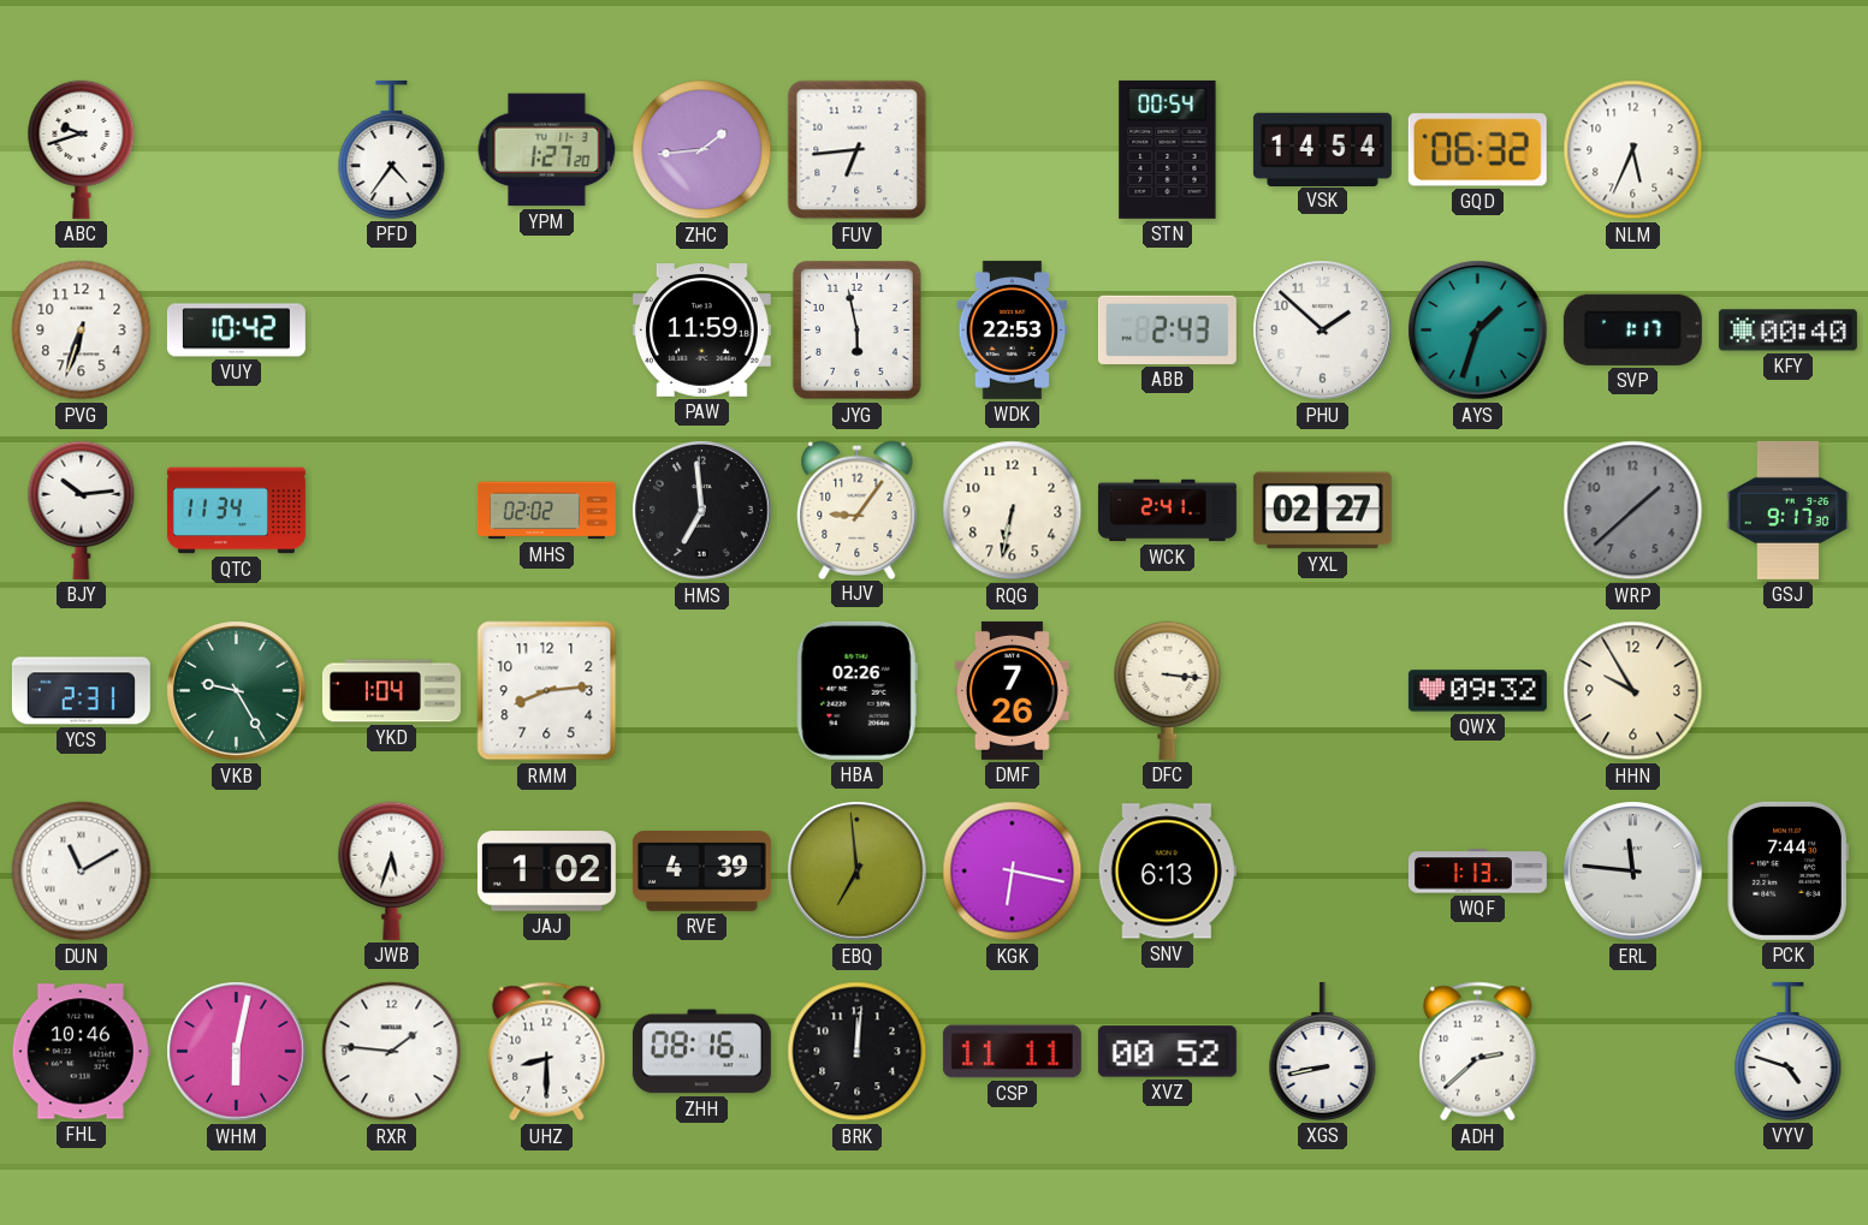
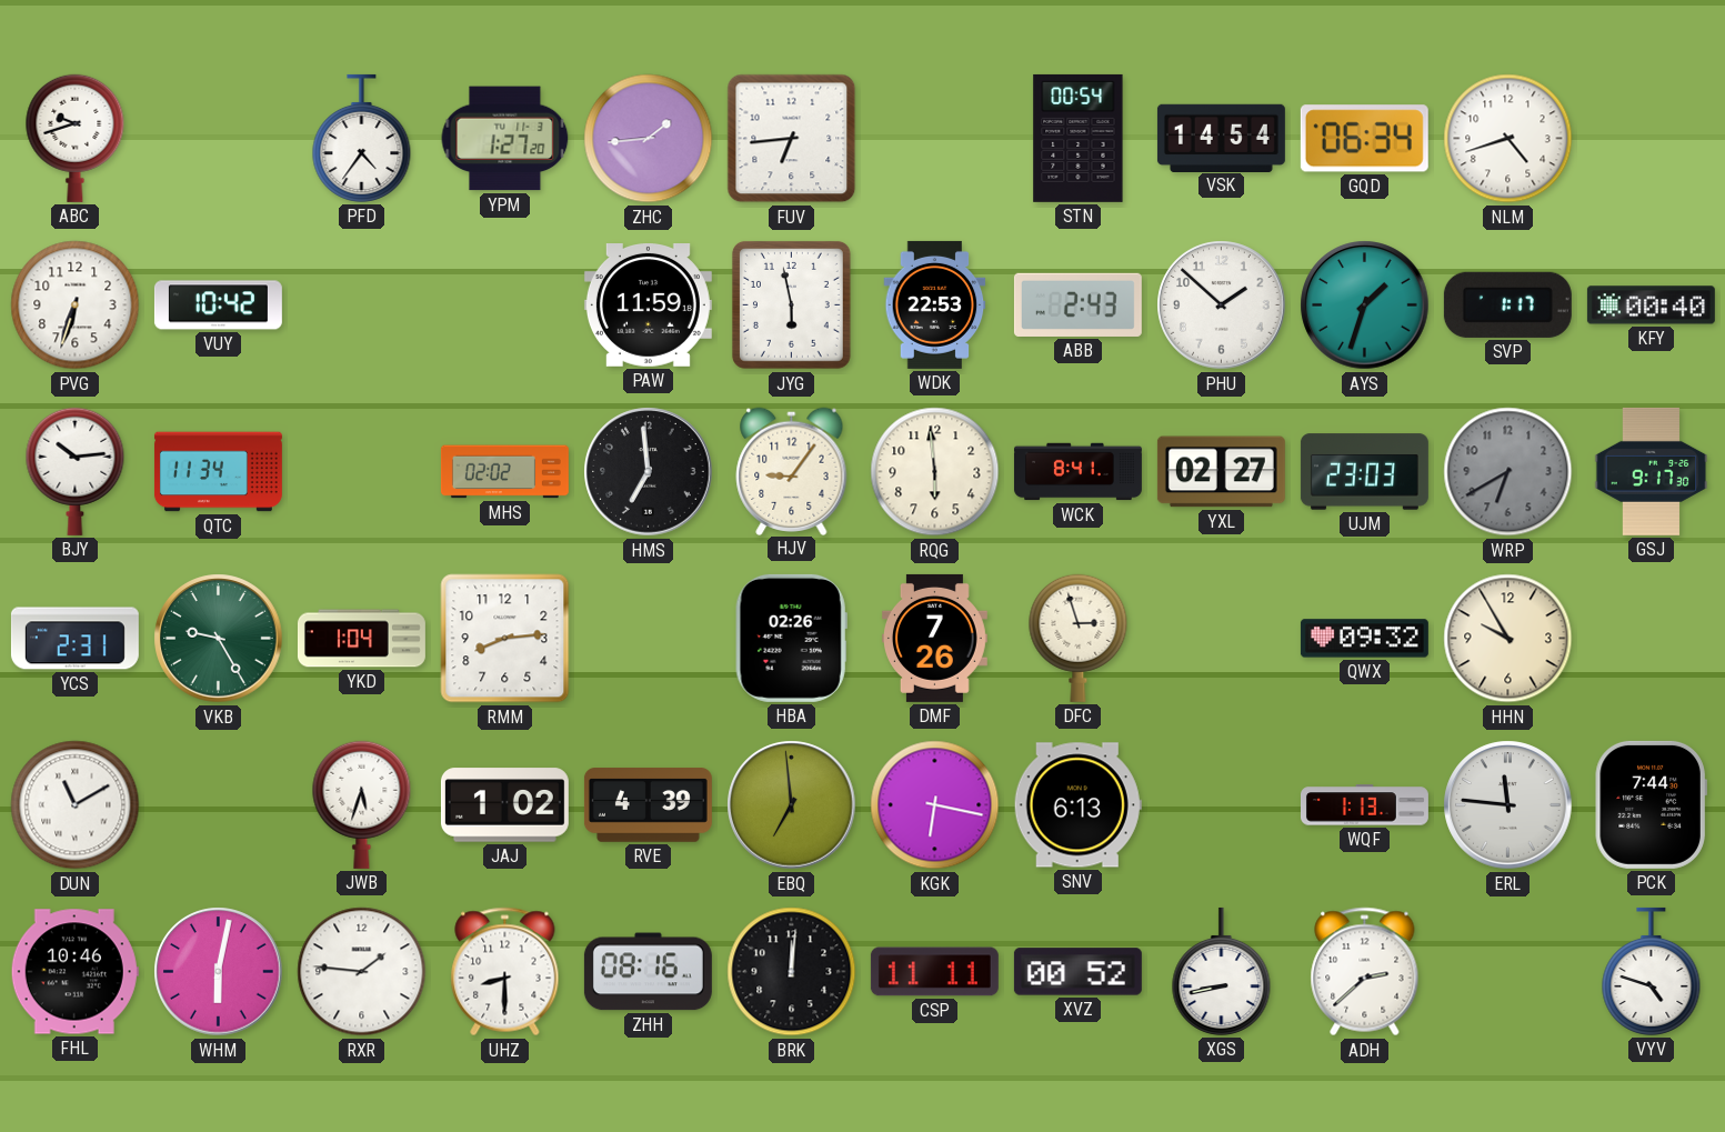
GQD: 06:32 -> 06:34 (1364, 139)
NLM: 5:34 -> 4:42 (1508, 139)
RQG: 6:32 -> 5:59 (935, 472)
WCK: 2:41 -> 8:41 (1077, 472)
UJM: none -> 23:03 (1364, 472)
WRP: 1:38 -> 6:40 (1508, 472)
DFC: 3:16 -> 2:57 (1079, 638)
